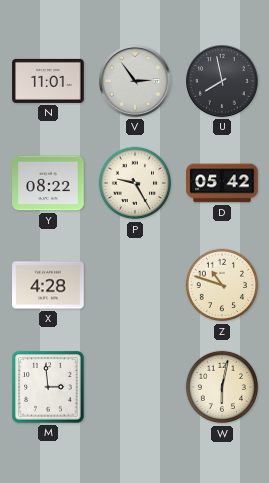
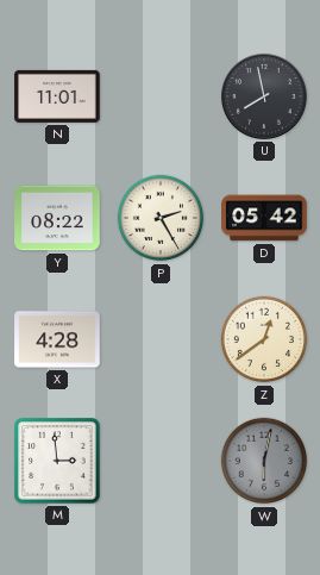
V: 2:54 -> none (136, 82)
P: 9:25 -> 2:25 (161, 218)
Z: 10:48 -> 12:39 (264, 339)
W dial: cream -> grey (264, 461)
